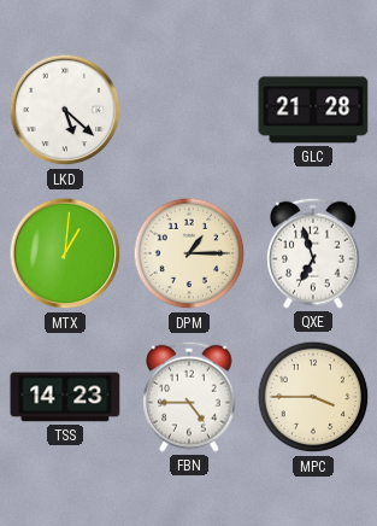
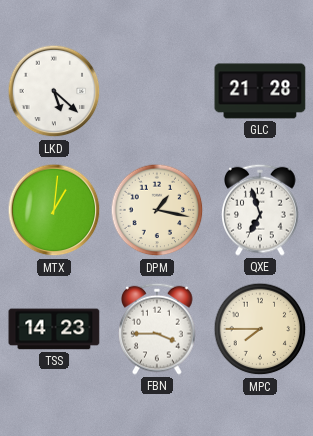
DPM: 1:15 -> 1:17 (157, 210)
FBN: 4:45 -> 3:45 (157, 329)
MPC: 3:45 -> 7:45 (260, 329)
